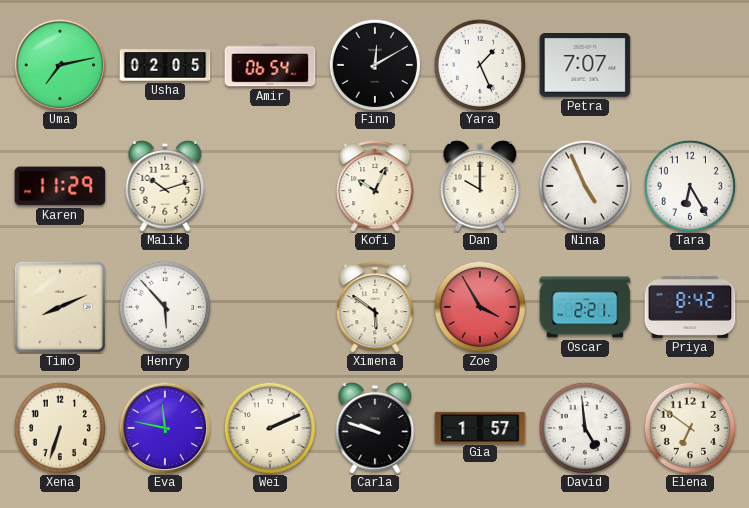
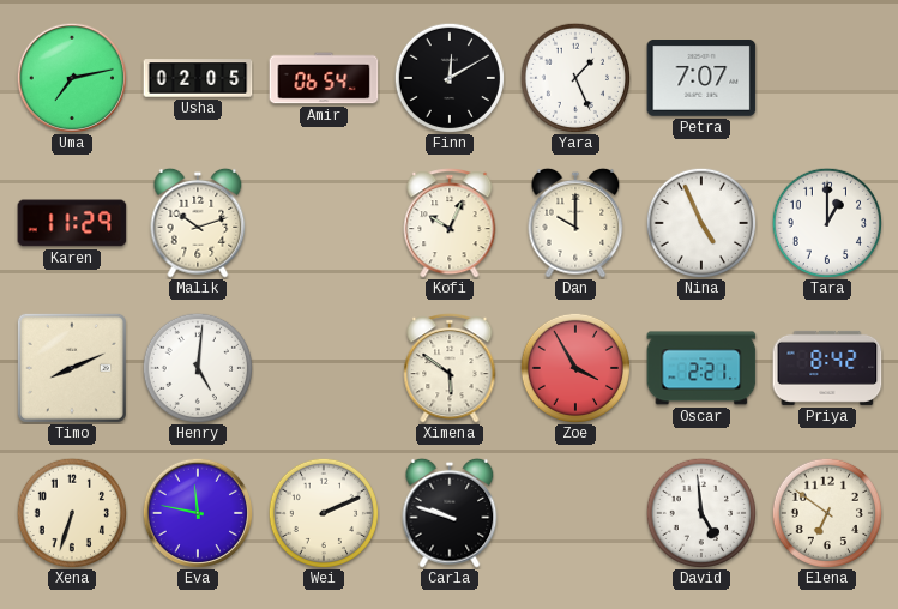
Tara: 6:25 -> 1:00 (826, 222)
Henry: 5:53 -> 5:01 (197, 367)
Gia: 1:57 -> none (480, 427)
